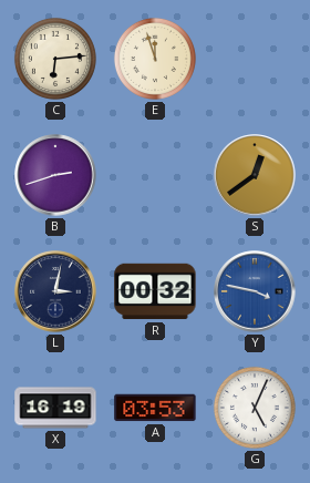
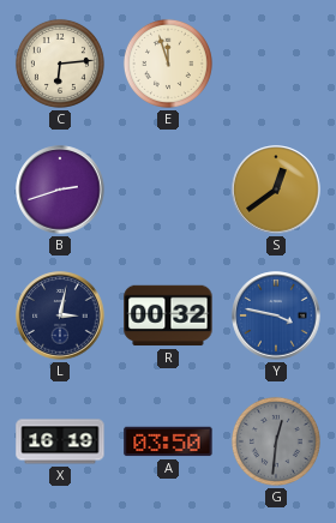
A: 03:53 -> 03:50 (168, 441)
G: 5:04 -> 12:31 (276, 441)
G dial: white -> grey (276, 441)
